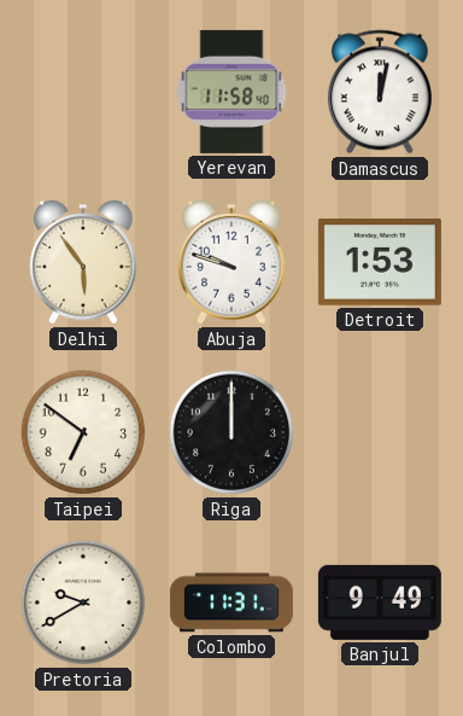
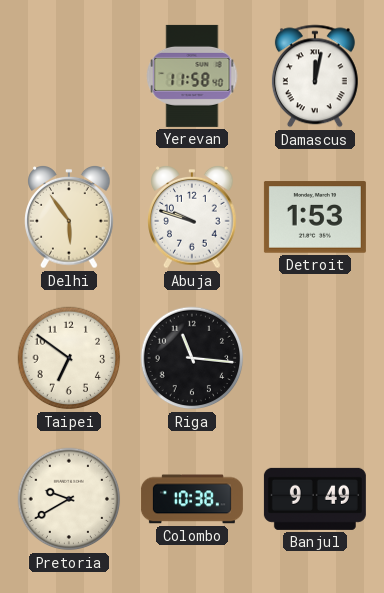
Riga: 12:00 -> 11:16 (192, 358)
Colombo: 11:31 -> 10:38 (192, 499)
